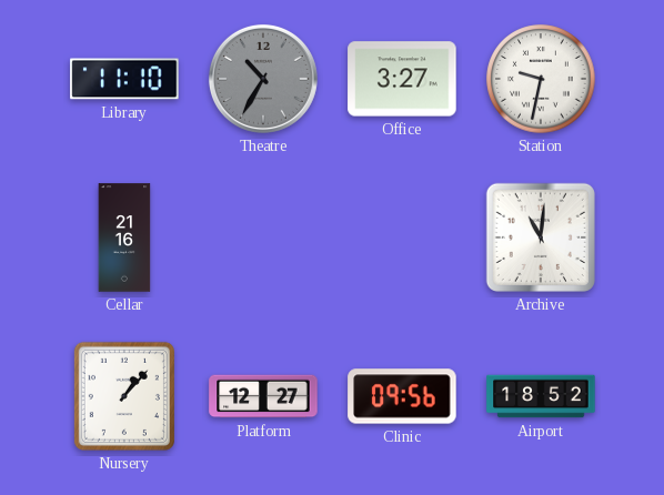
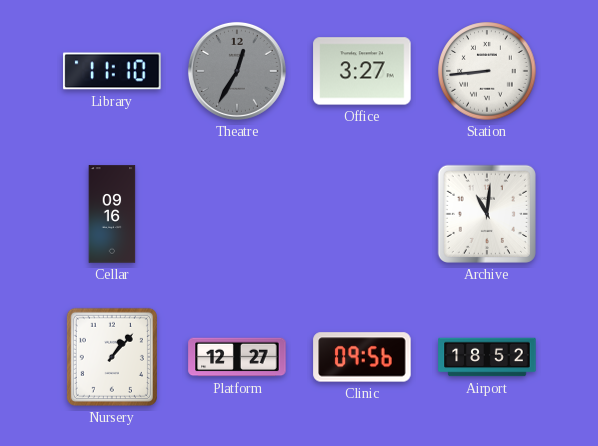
Theatre: 10:35 -> 12:35 (237, 71)
Station: 9:32 -> 8:44 (487, 71)
Cellar: 21:16 -> 09:16 (112, 214)
